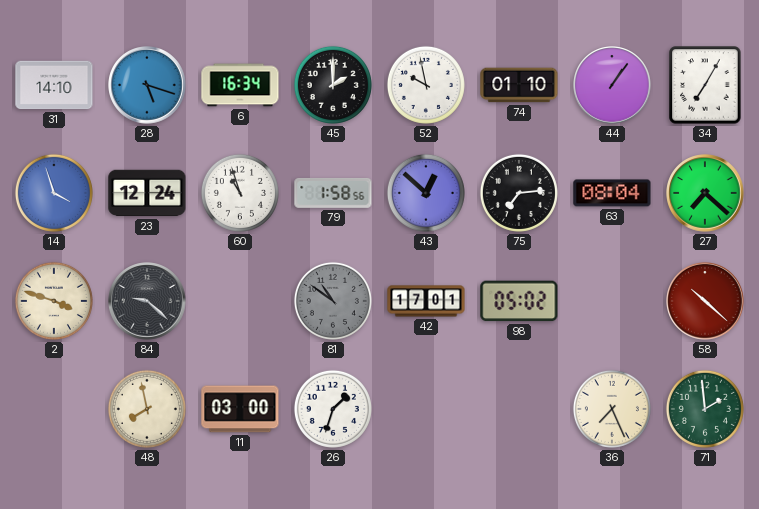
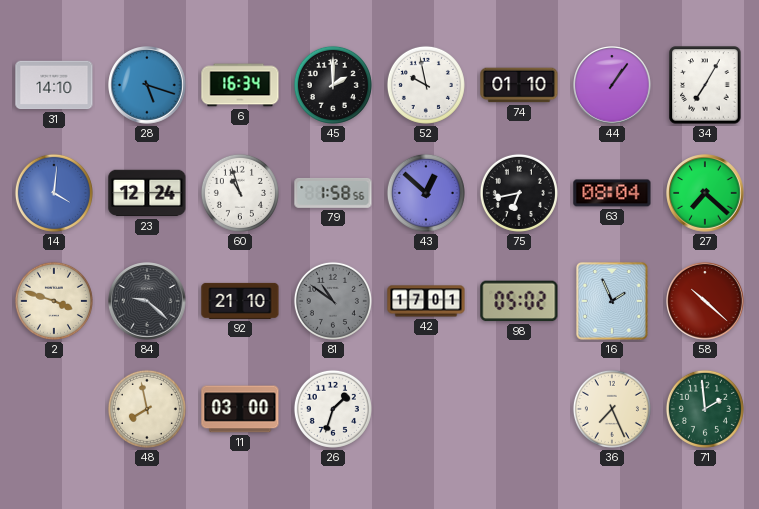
14: 3:57 -> 4:01 (54, 193)
75: 7:14 -> 6:43 (519, 193)
92: none -> 21:10 (240, 301)
16: none -> 1:56 (612, 301)
